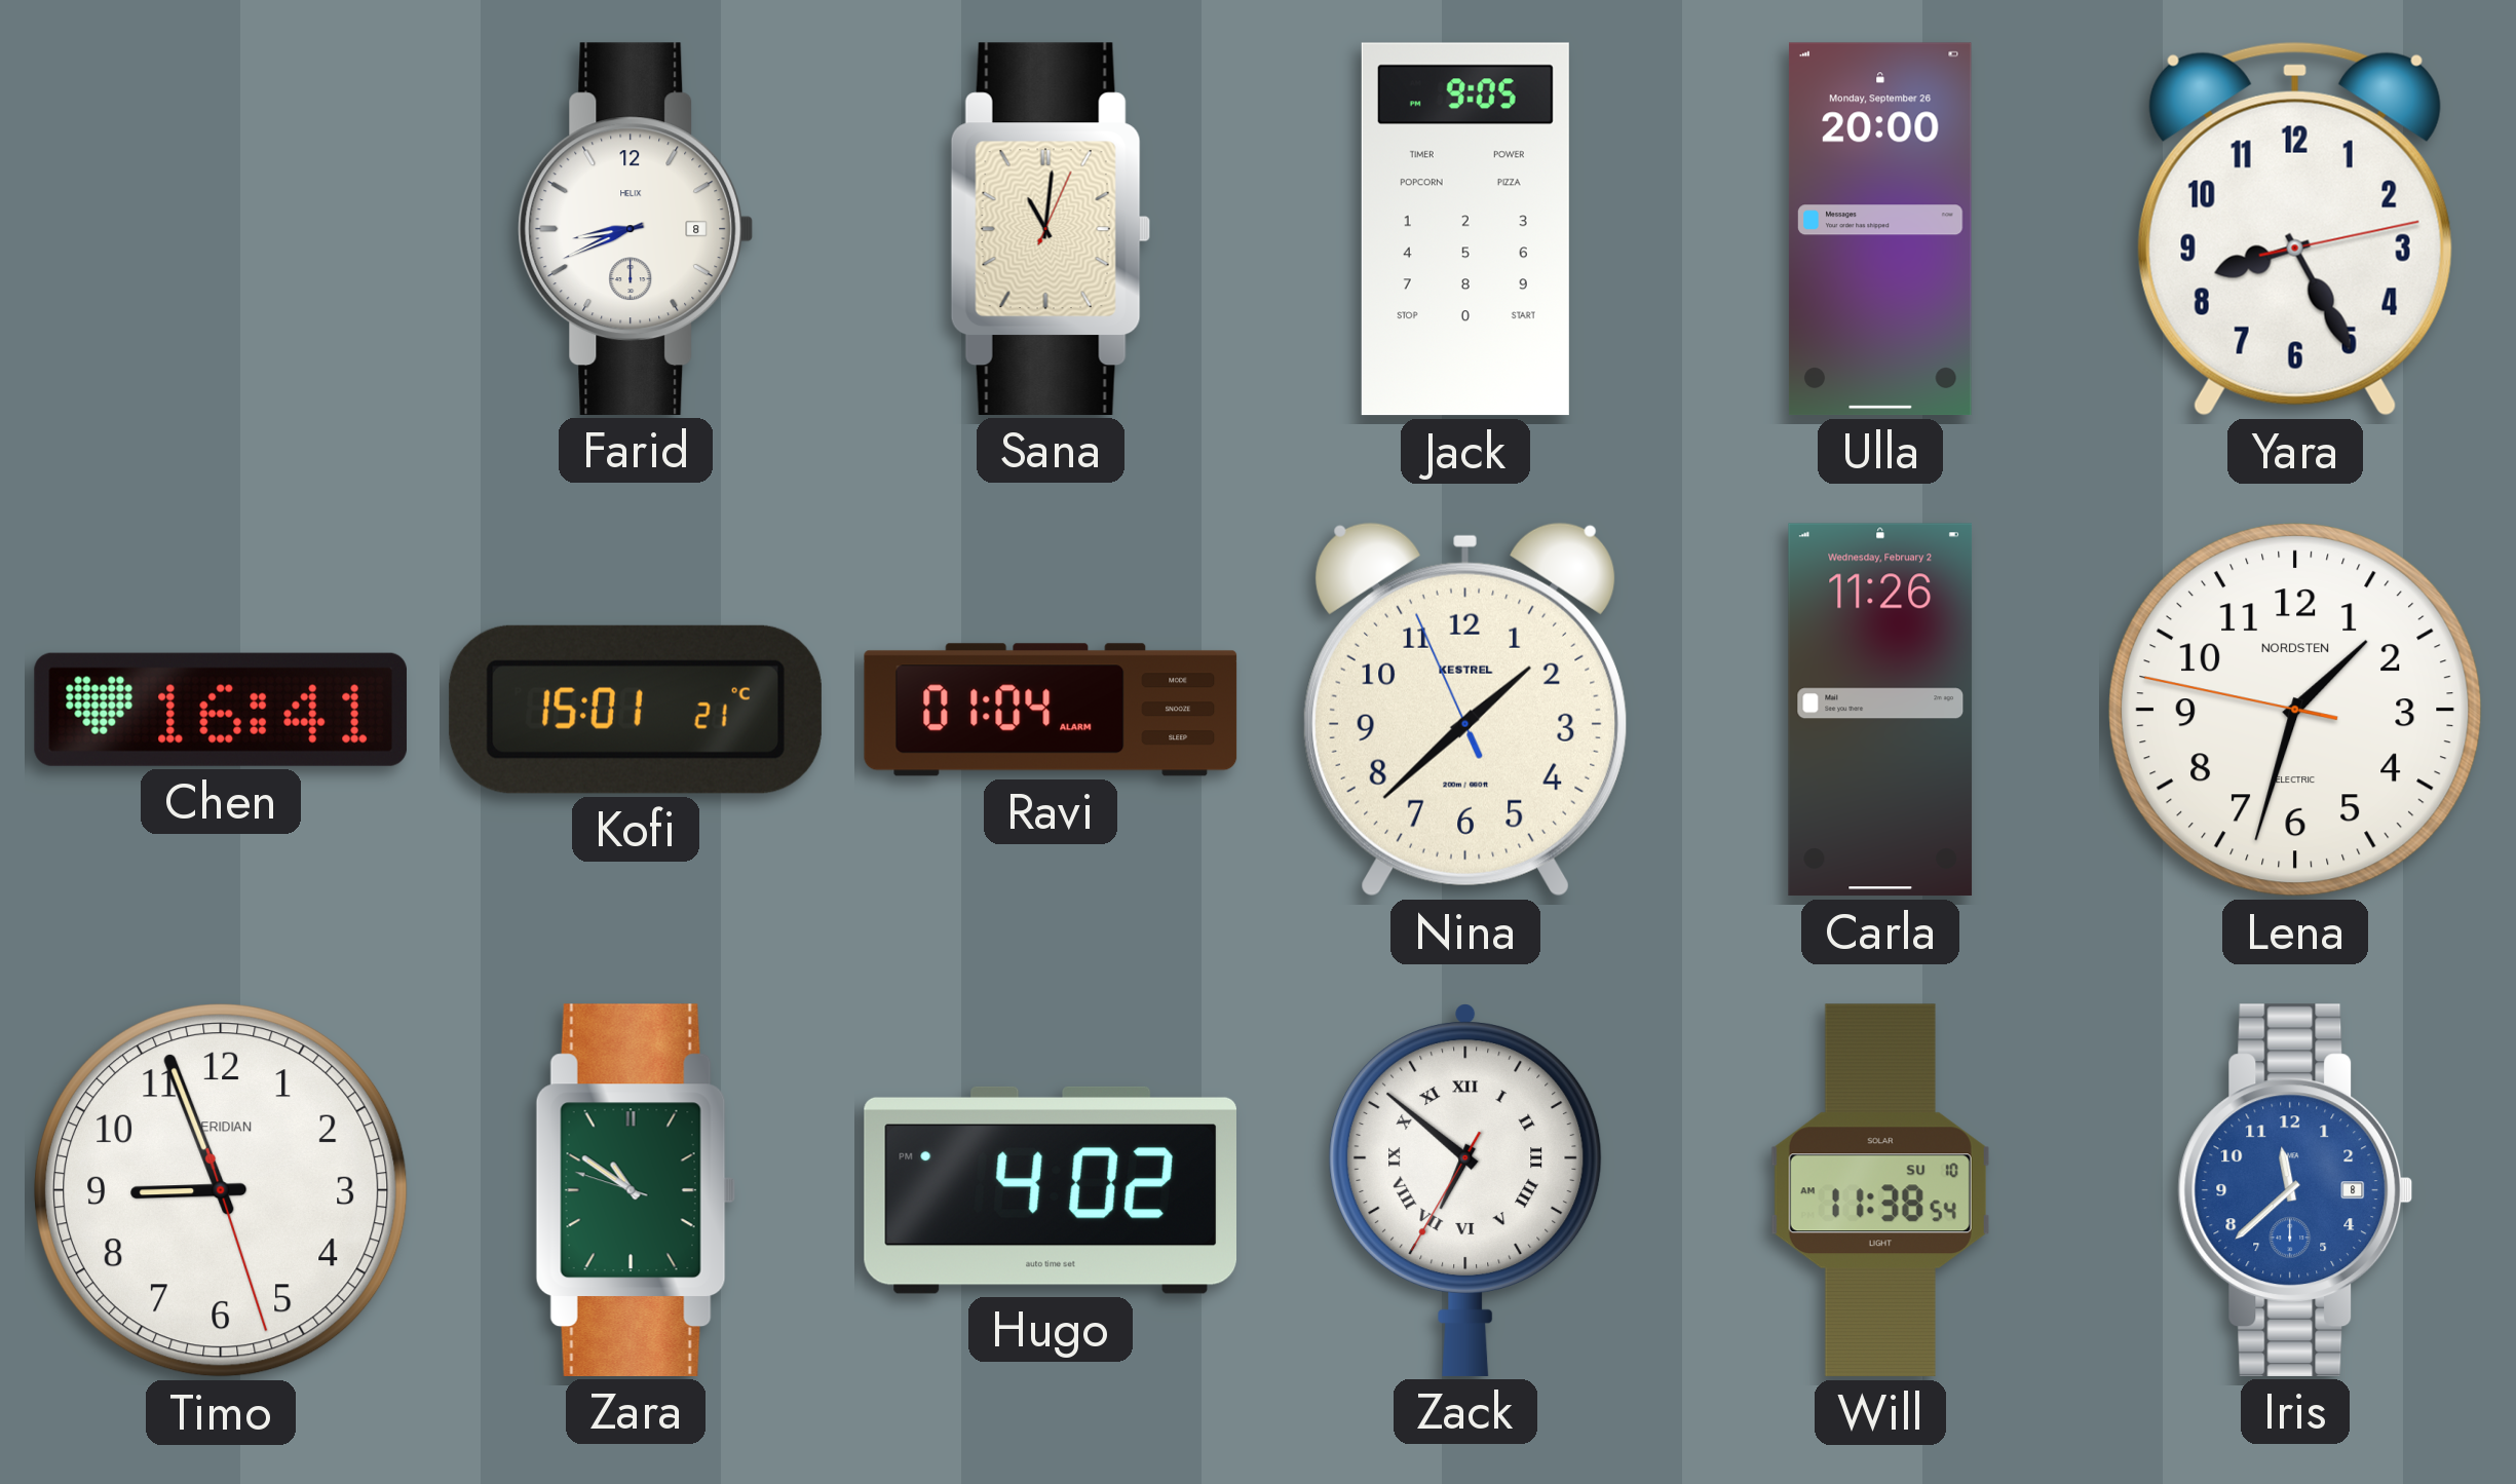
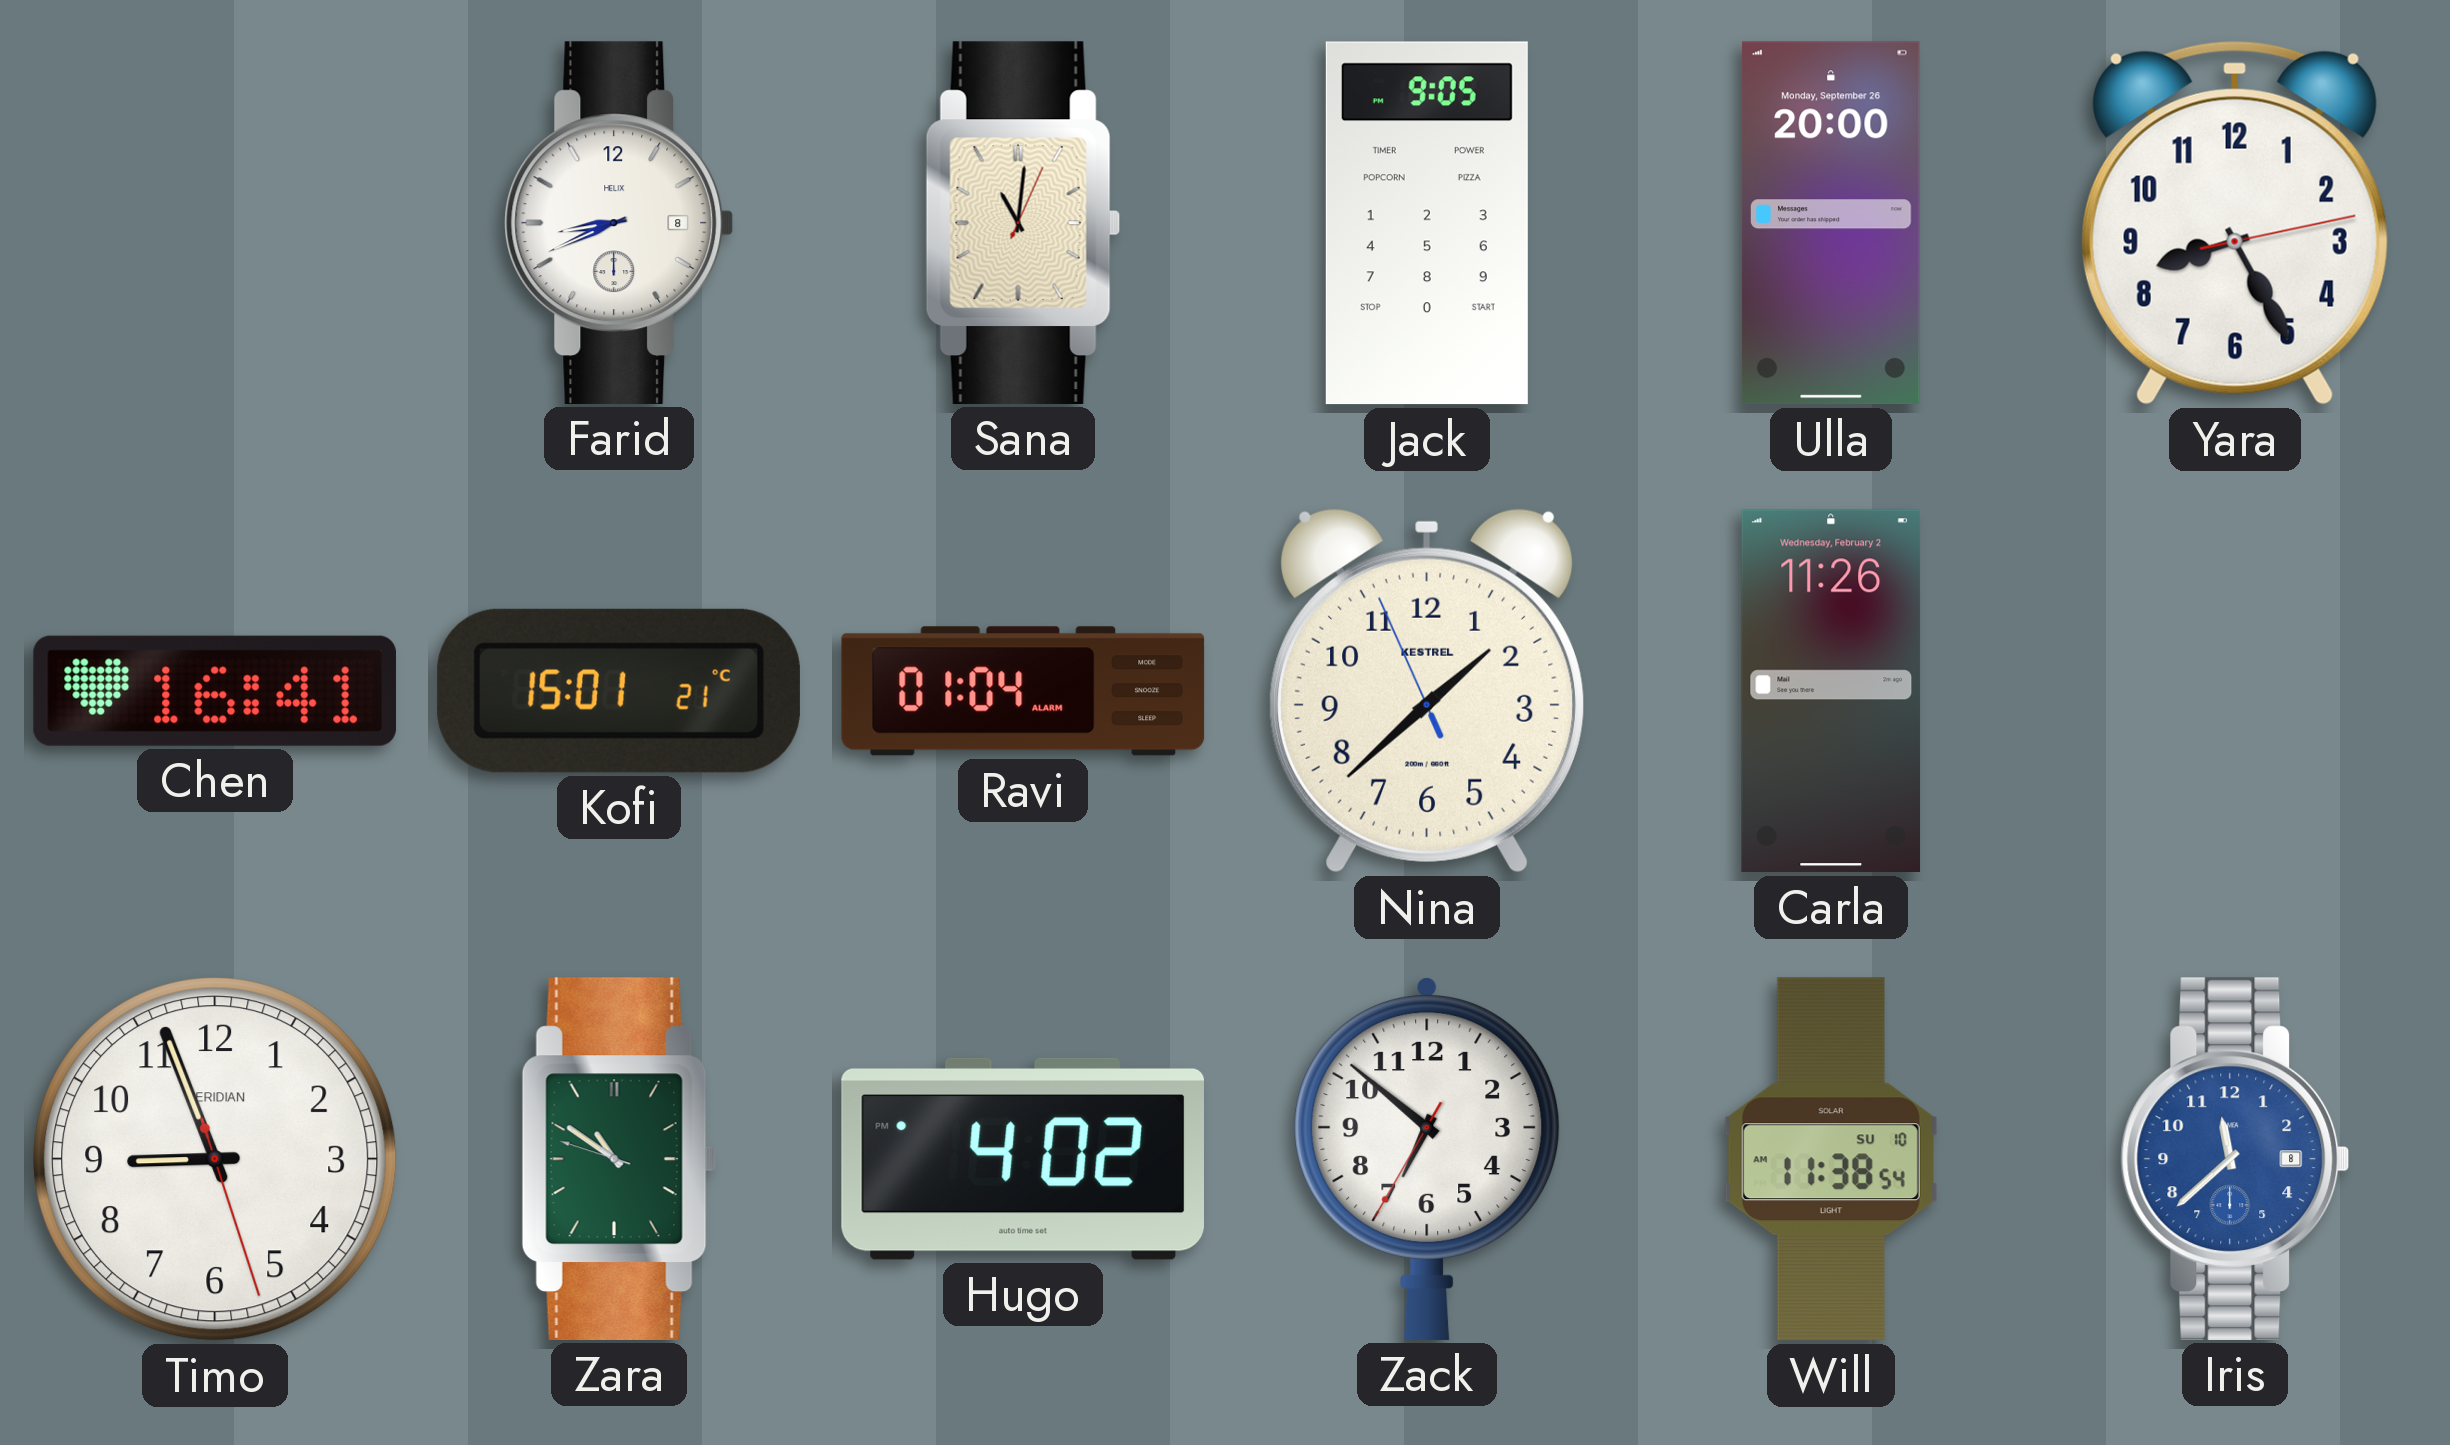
Lena: 1:32 -> none (2296, 711)
Zack numerals: Roman -> Arabic (1427, 1159)
